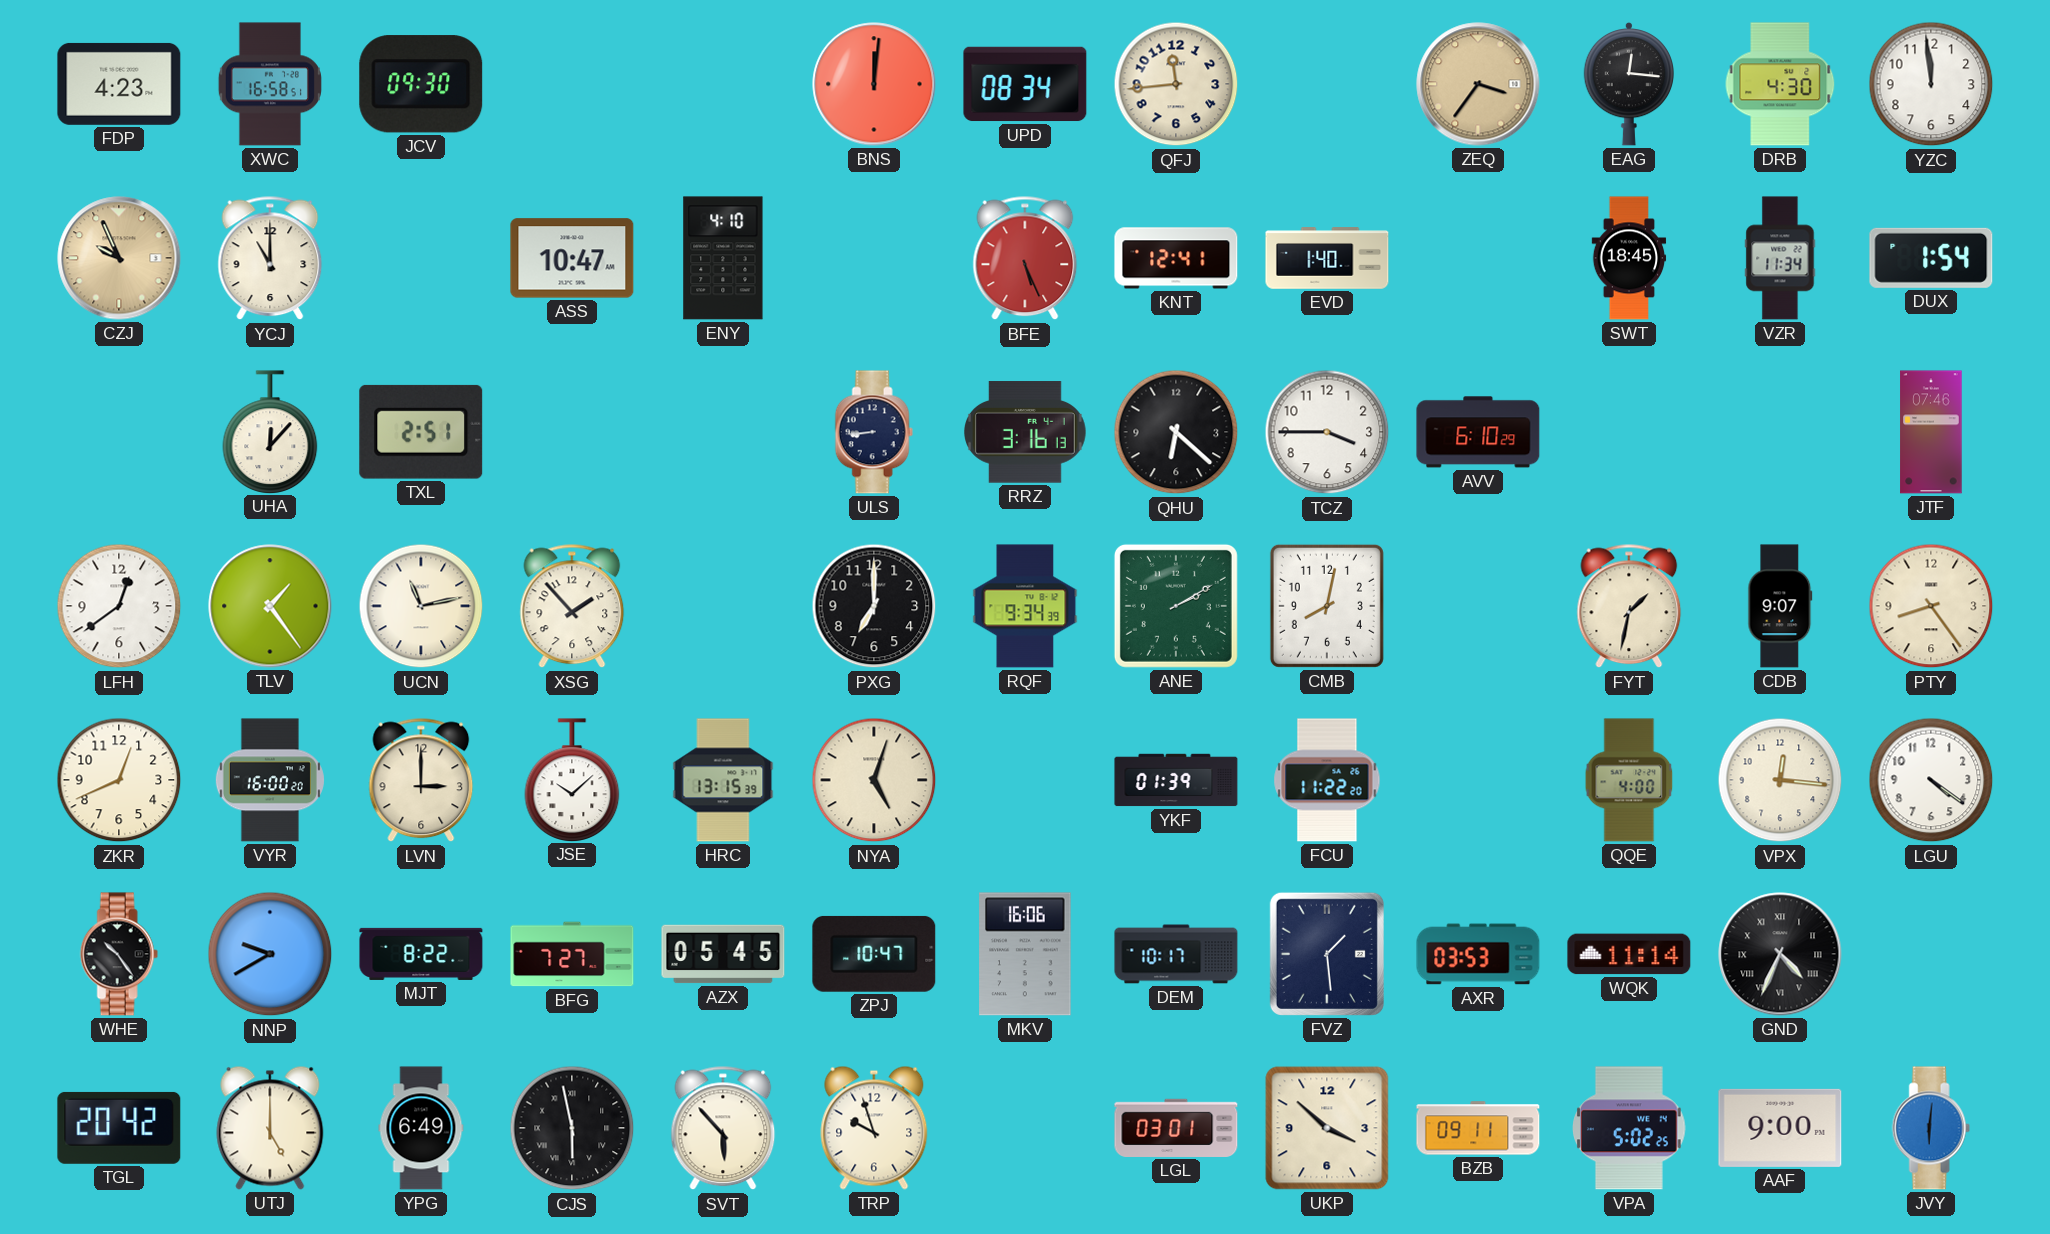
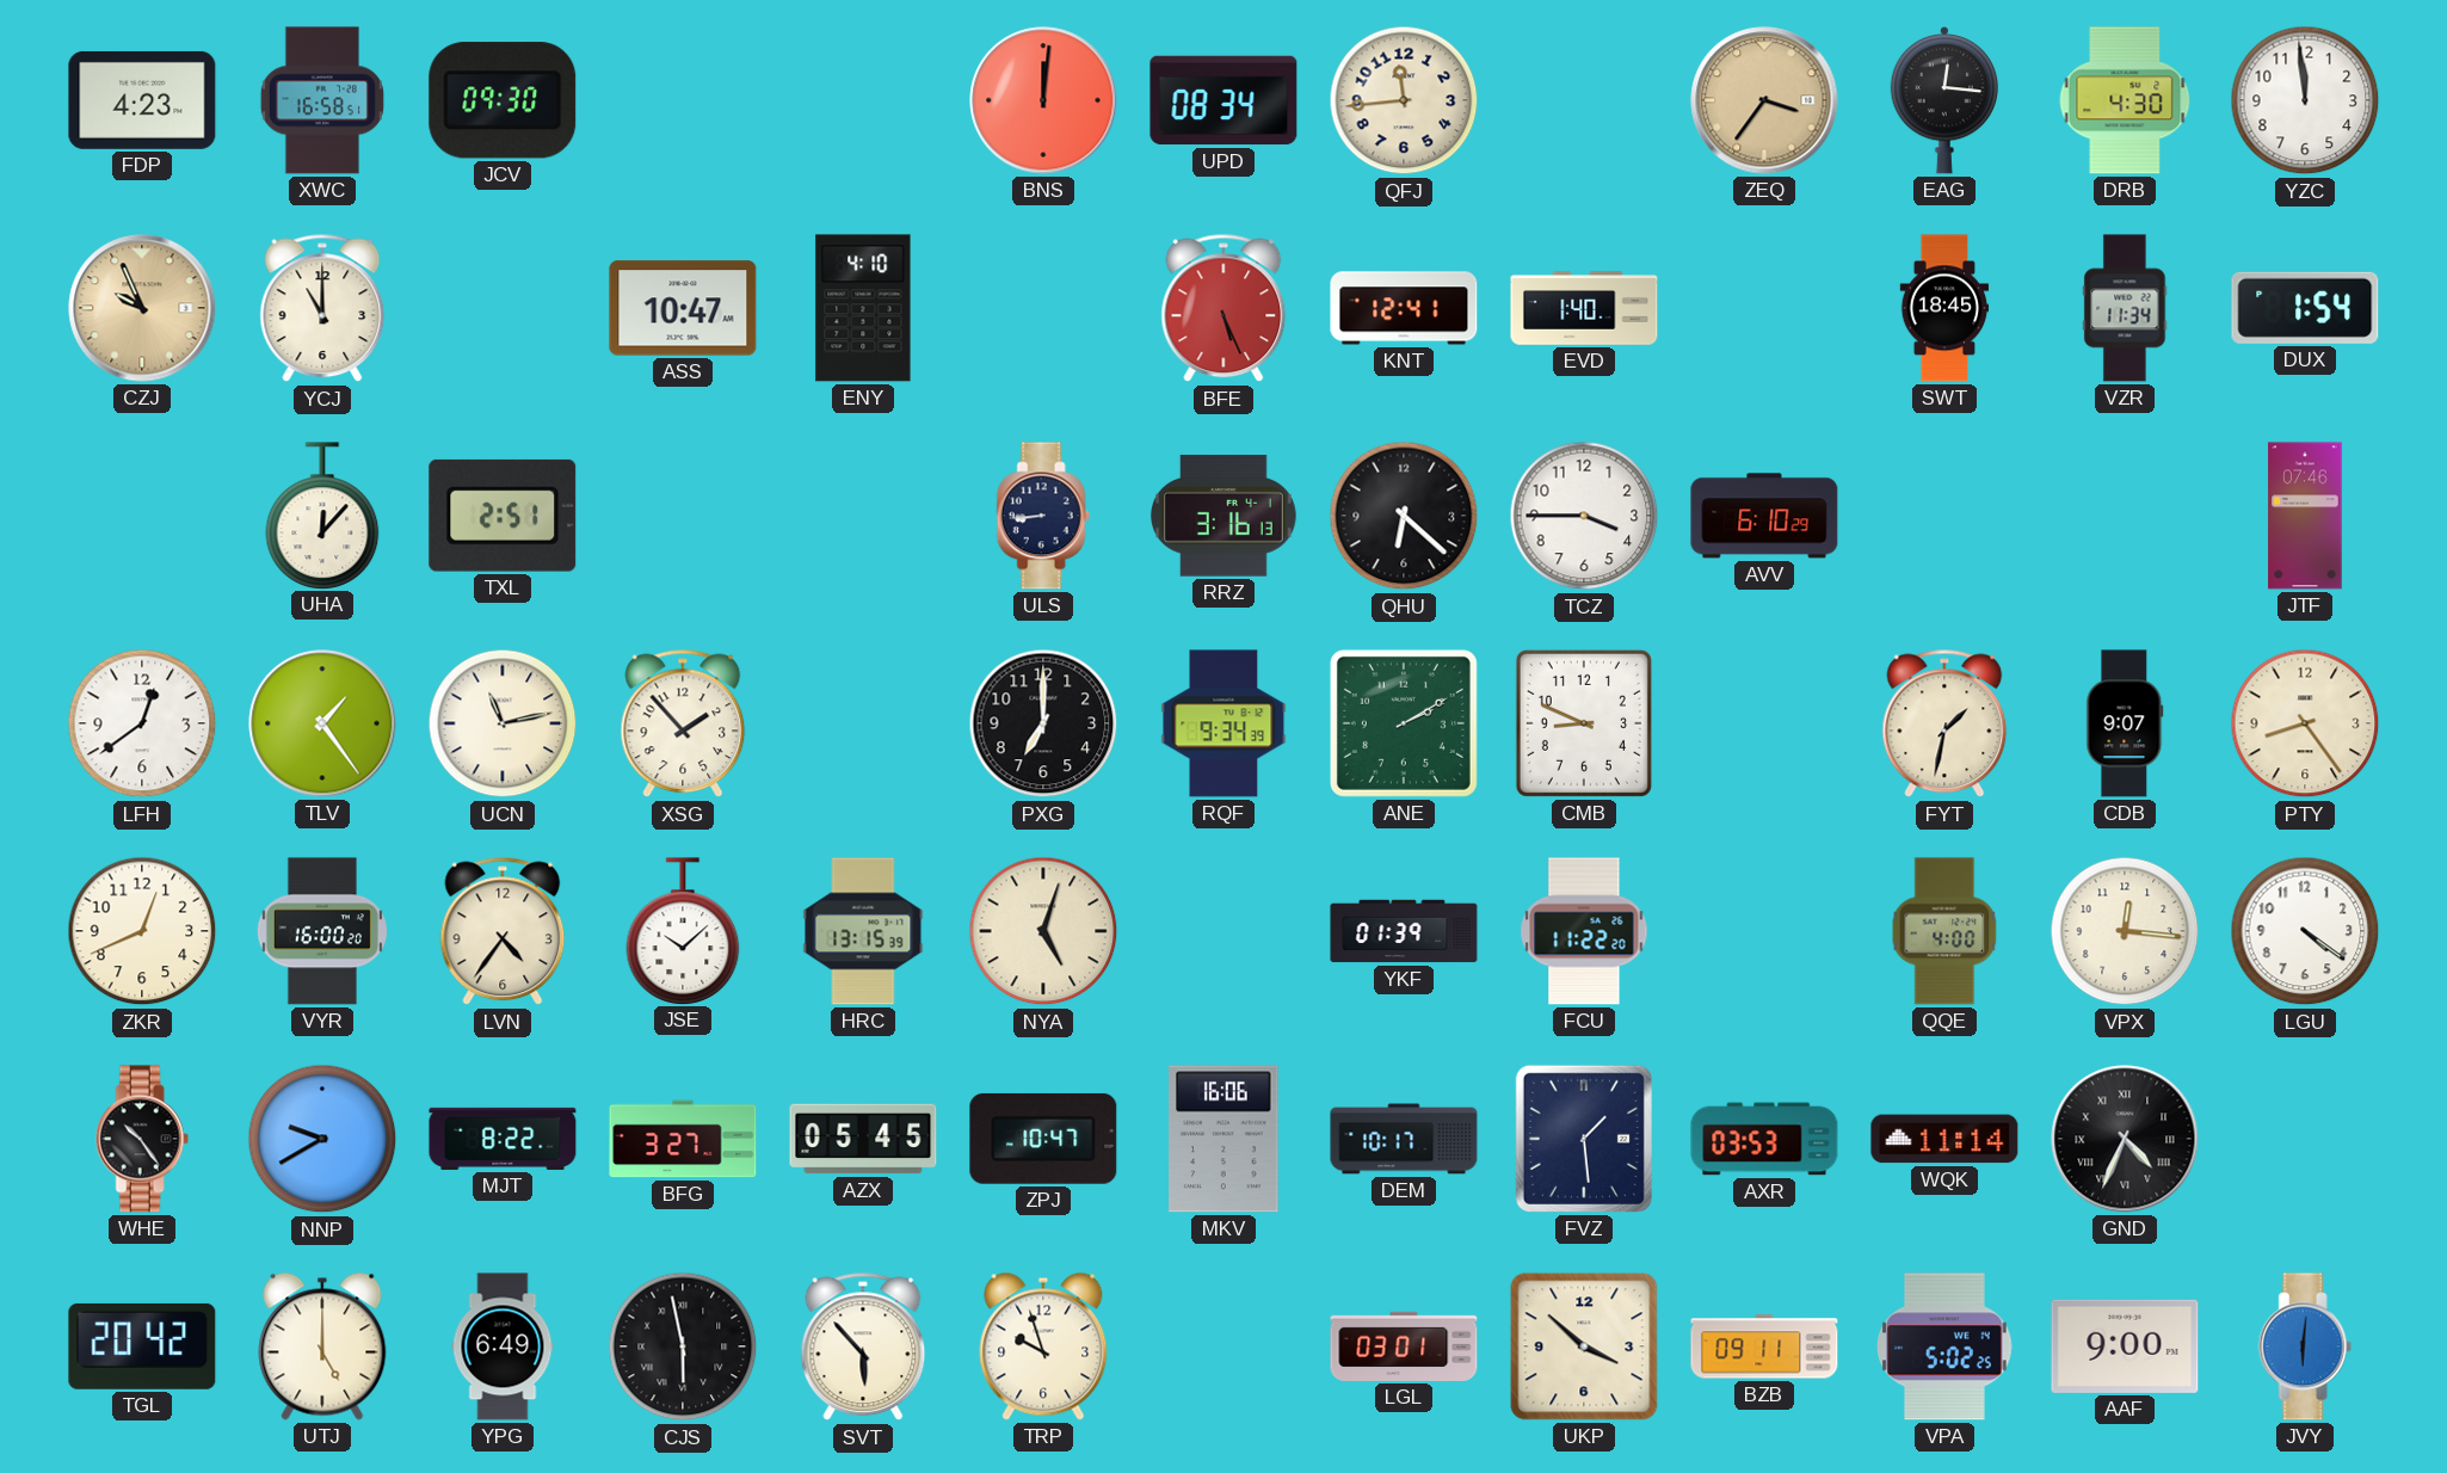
CMB: 8:02 -> 8:49 (1584, 723)
LVN: 3:00 -> 4:36 (503, 931)
BFG: 7:27 -> 3:27 (683, 1139)
